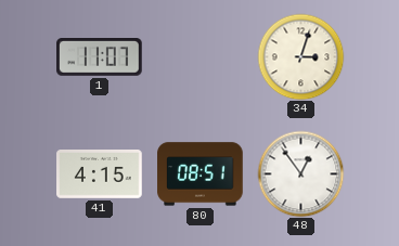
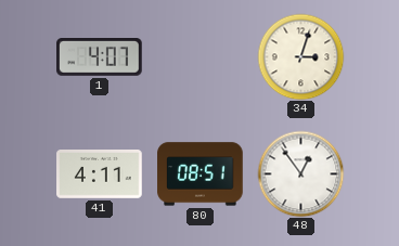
1: 11:07 -> 4:07 (100, 57)
41: 4:15 -> 4:11 (100, 174)
